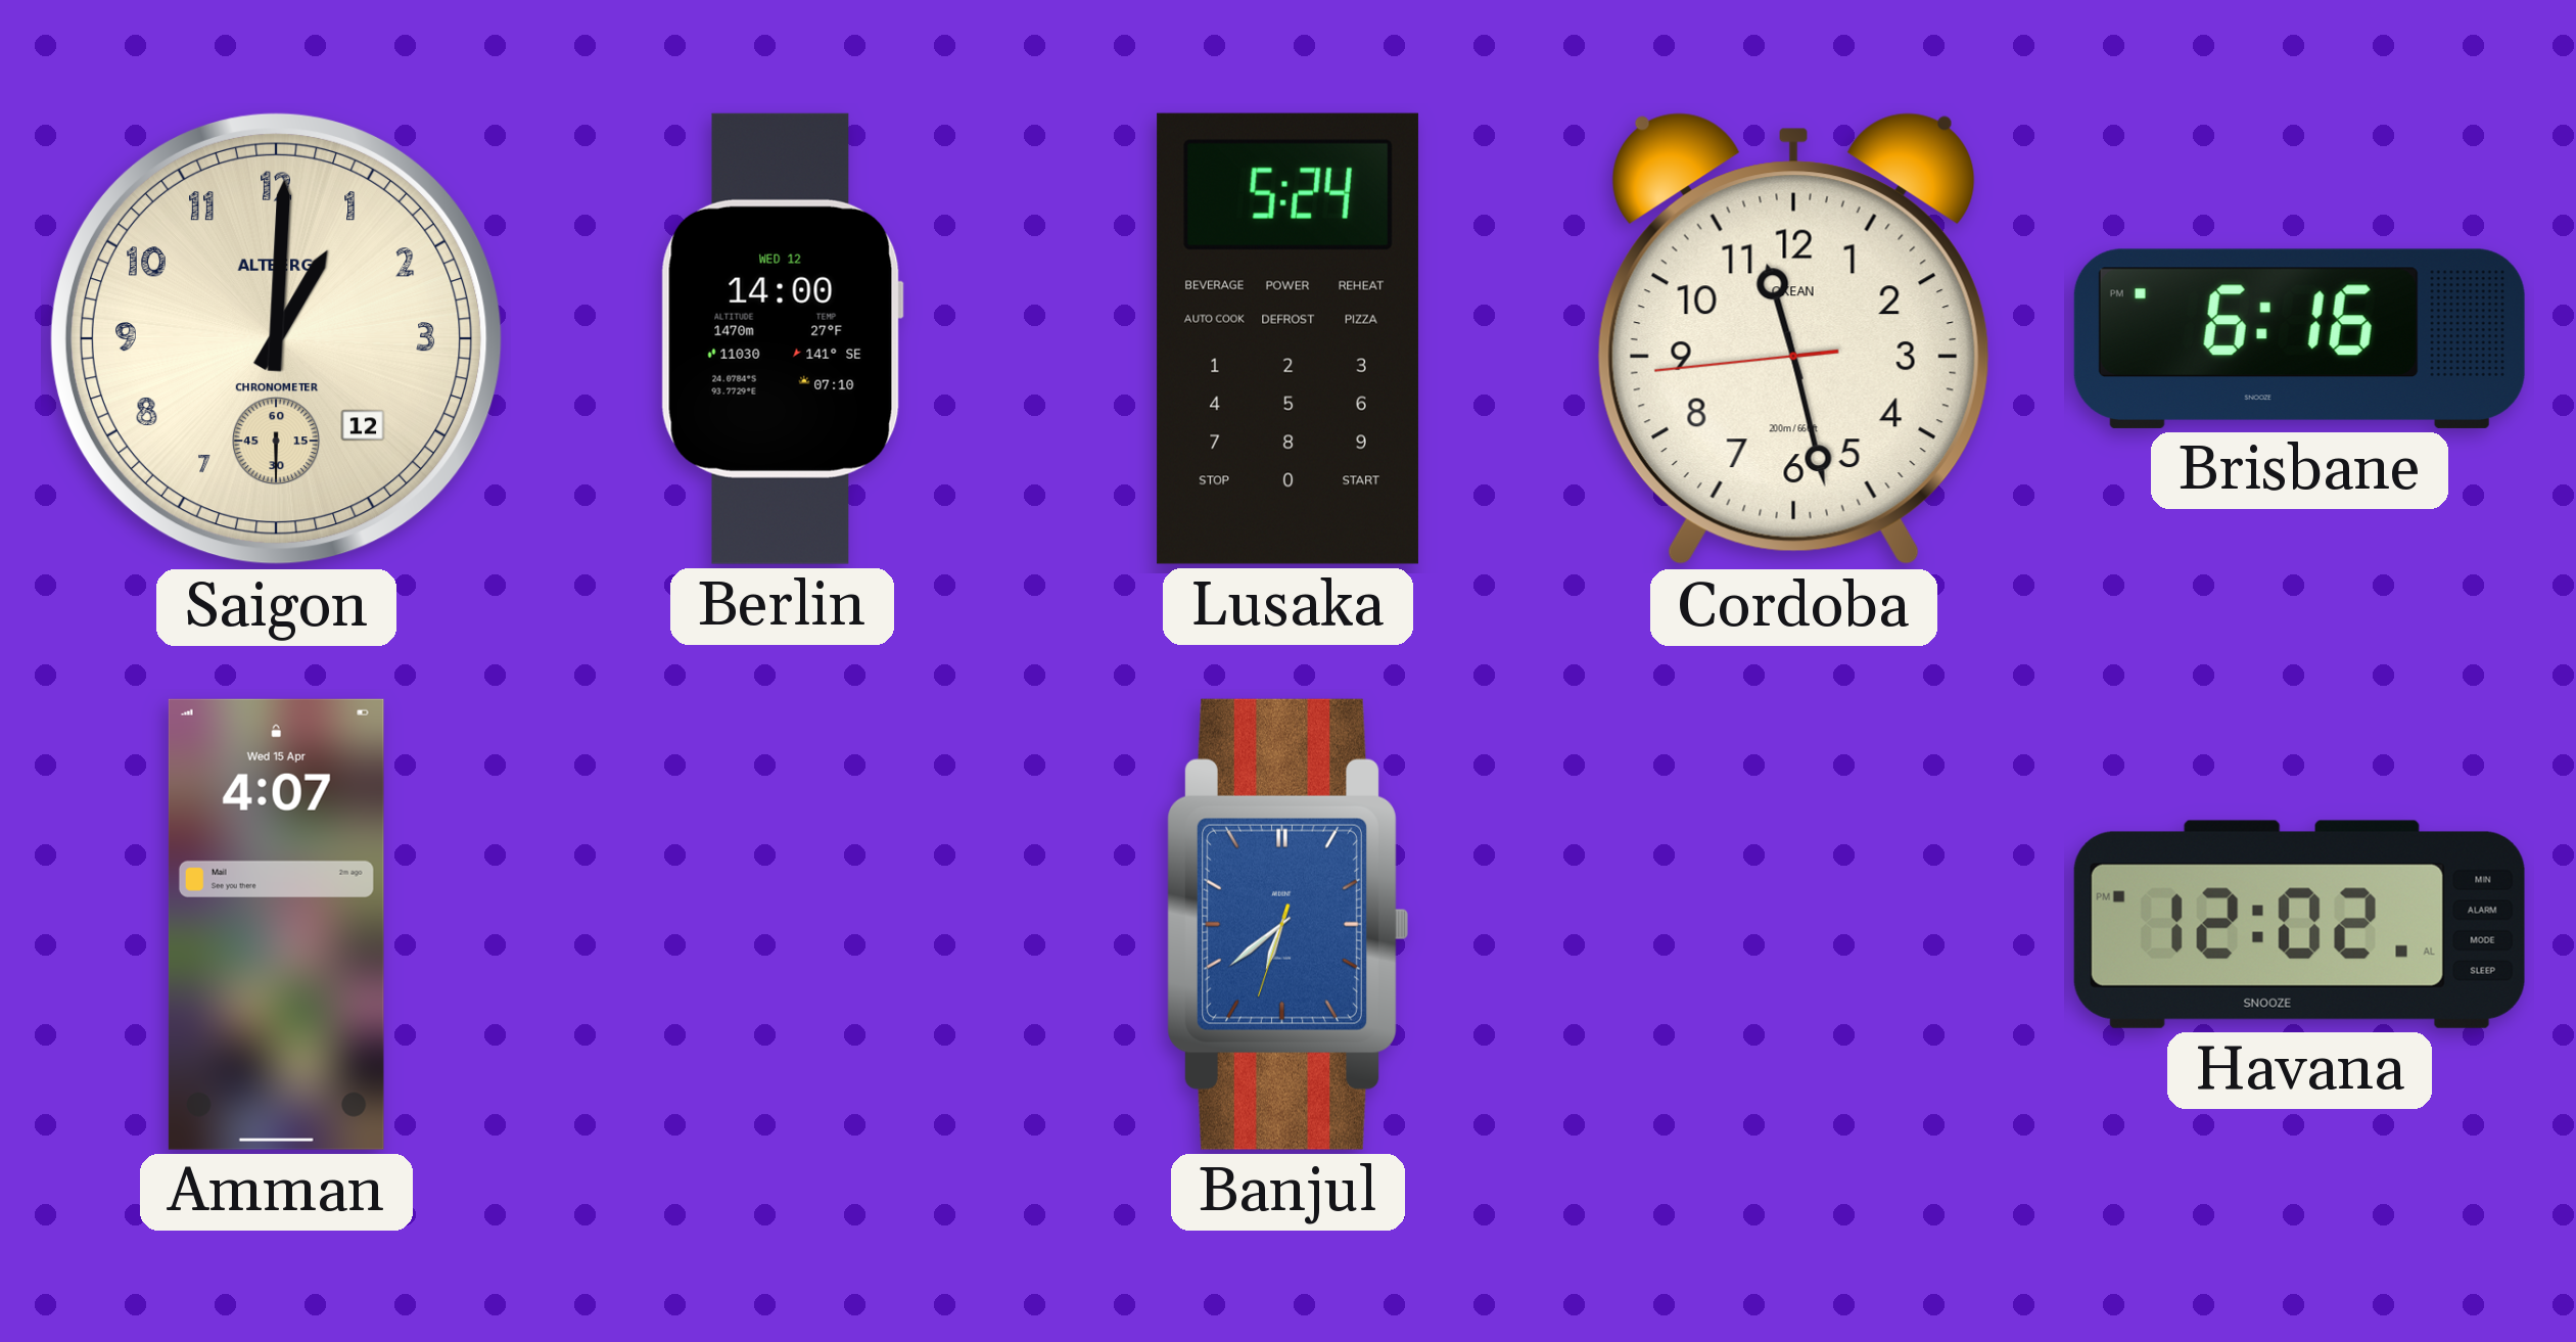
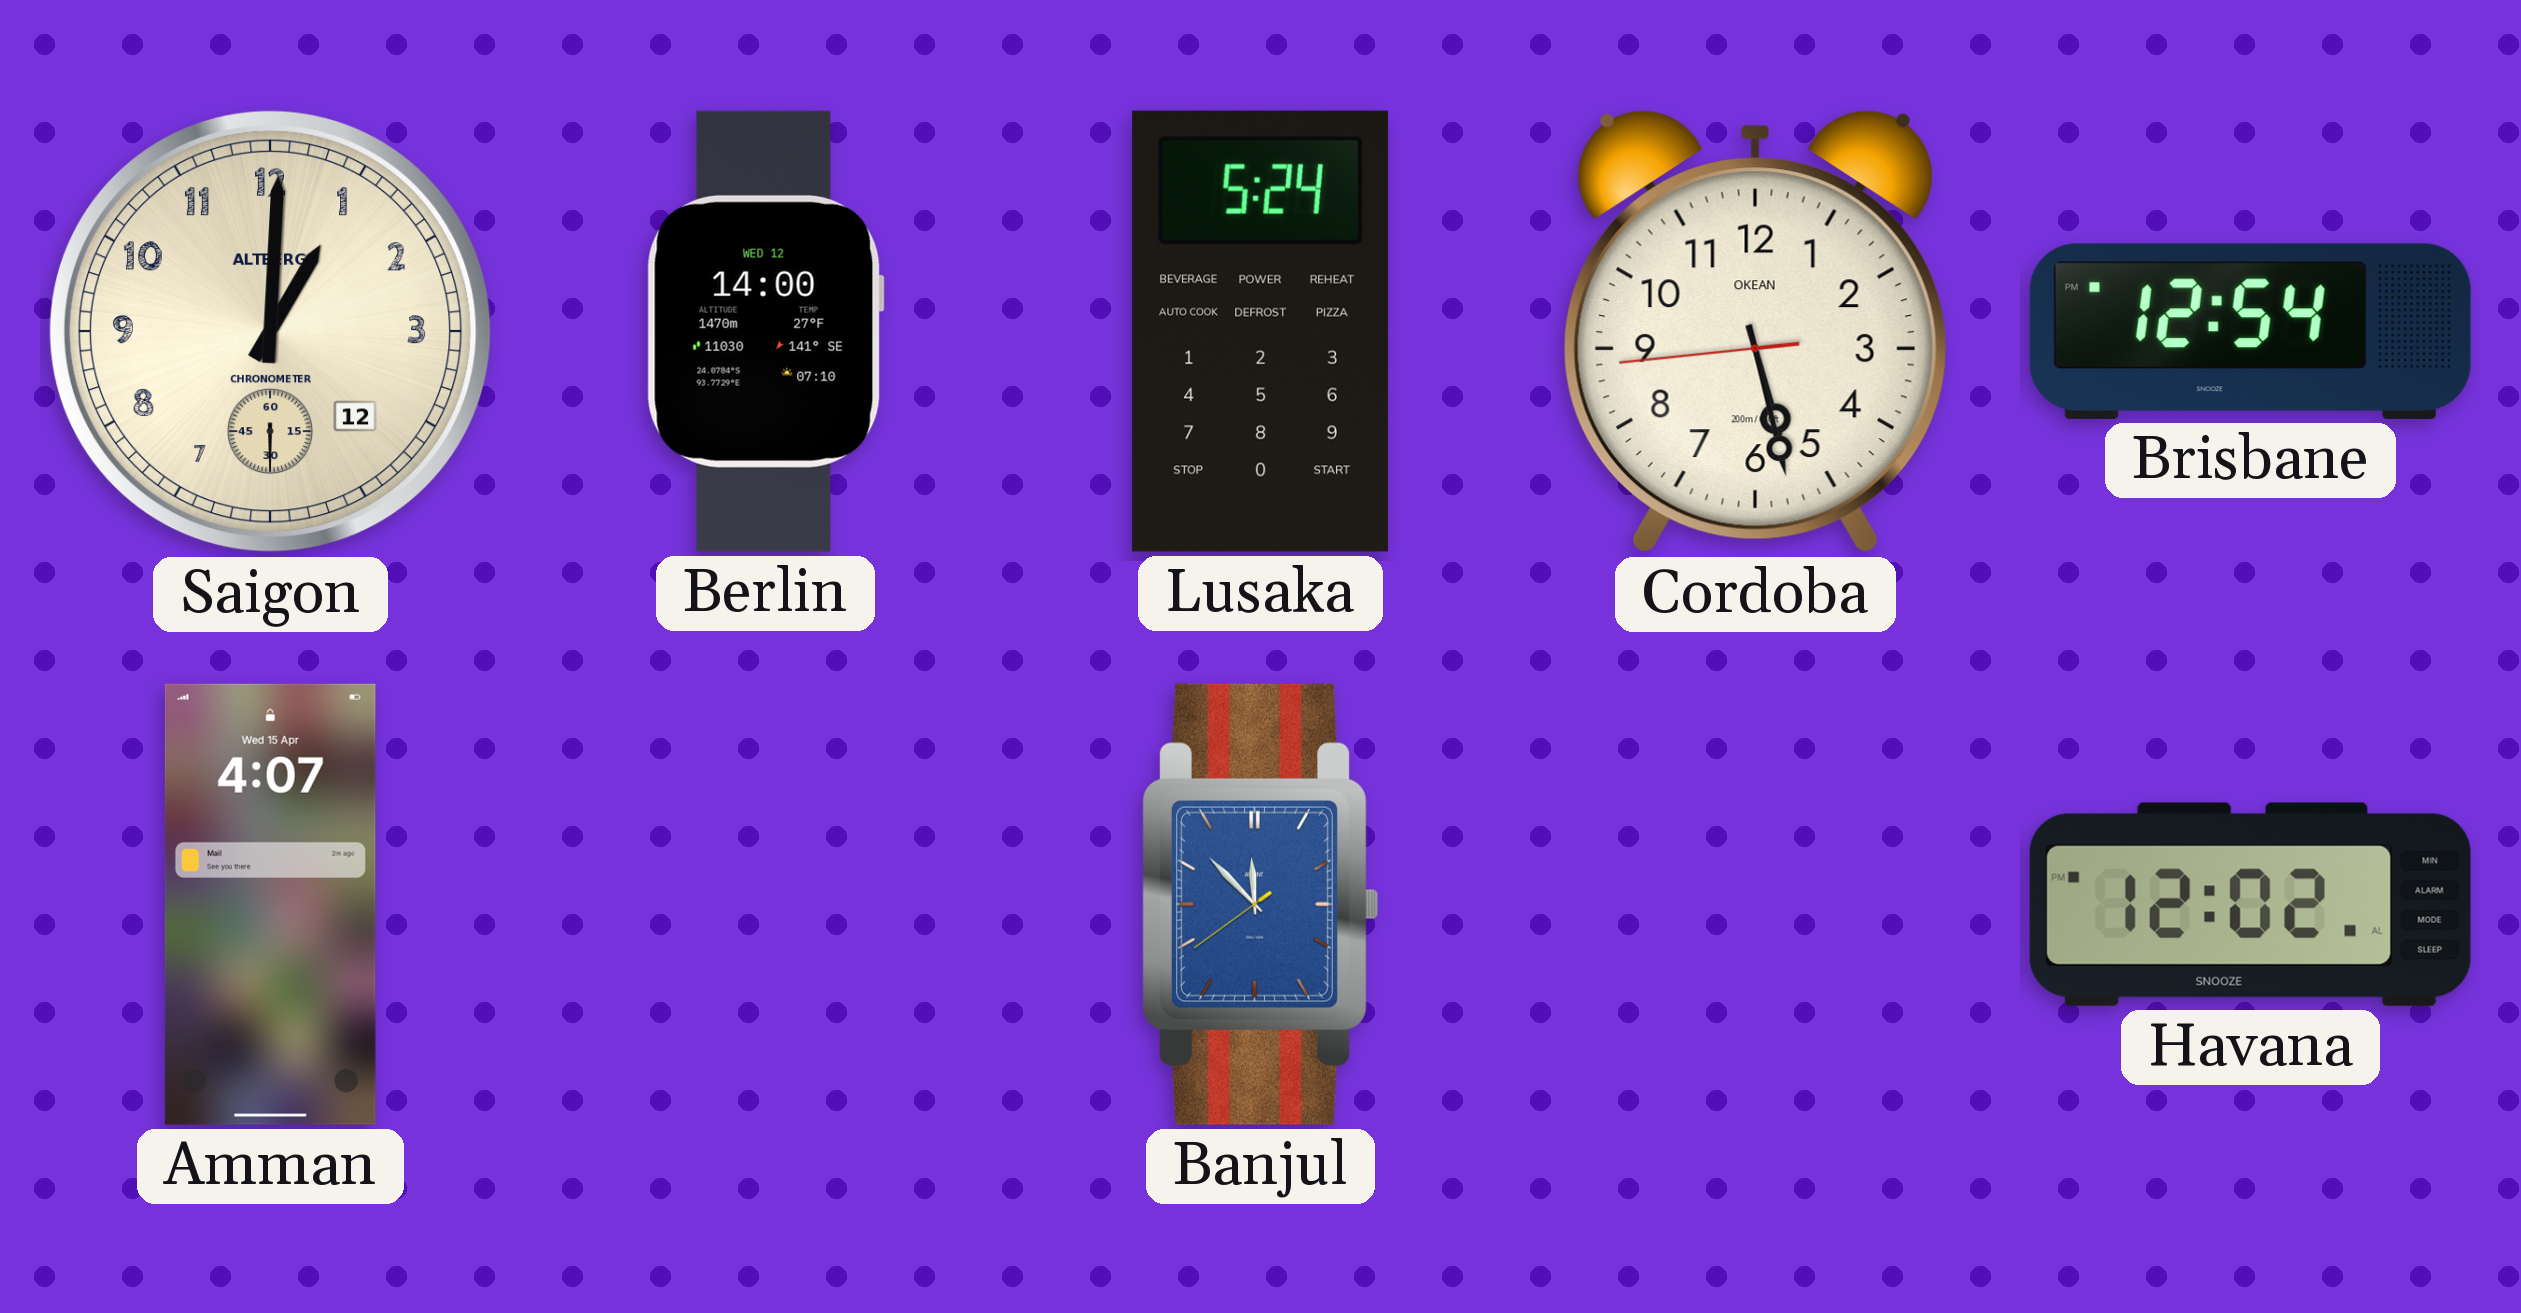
Cordoba: 11:27 -> 5:27 (1755, 332)
Brisbane: 6:16 -> 12:54 (2250, 331)
Banjul: 6:38 -> 11:52 (1261, 904)
